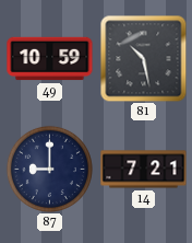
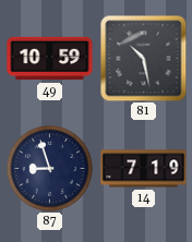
87: 9:00 -> 8:57 (49, 168)
14: 7:21 -> 7:19 (144, 169)
